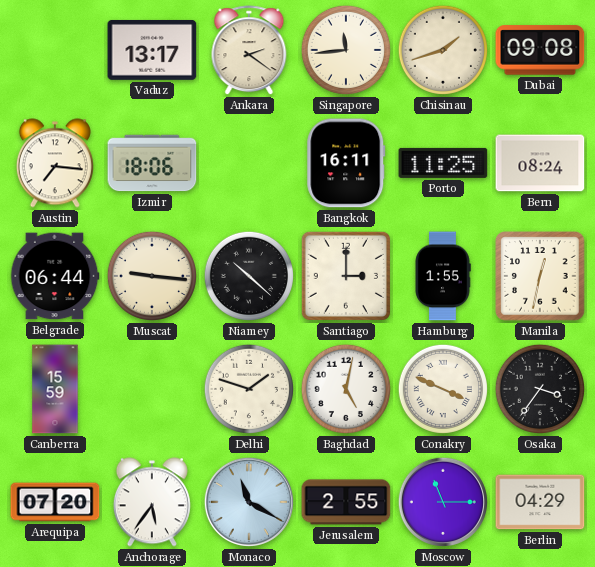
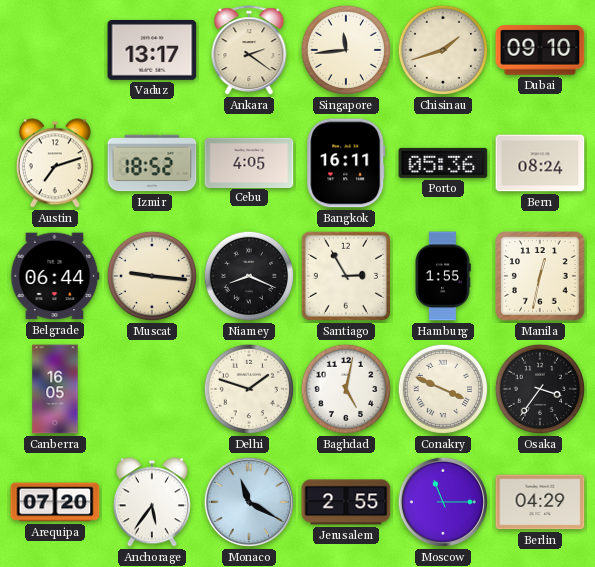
Dubai: 09:08 -> 09:10 (540, 50)
Austin: 7:16 -> 7:12 (55, 163)
Izmir: 18:06 -> 18:52 (152, 163)
Cebu: none -> 4:05 (249, 162)
Porto: 11:25 -> 05:36 (443, 163)
Niamey: 10:22 -> 8:19 (249, 276)
Santiago: 3:00 -> 2:55 (346, 276)
Canberra: 15:59 -> 16:05 (55, 389)
